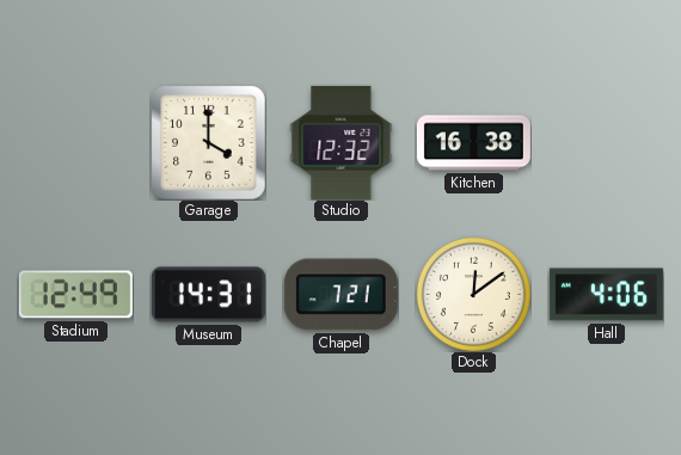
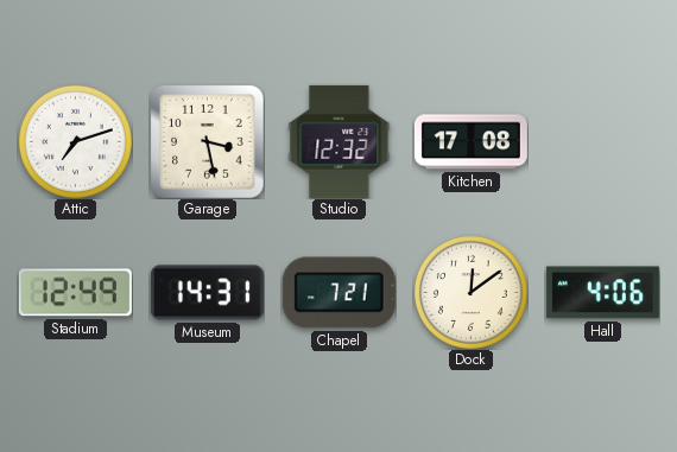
Attic: none -> 7:12 (75, 141)
Garage: 4:00 -> 3:28 (208, 142)
Kitchen: 16:38 -> 17:08 (470, 142)
